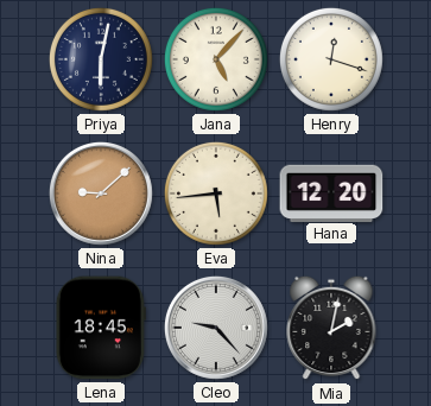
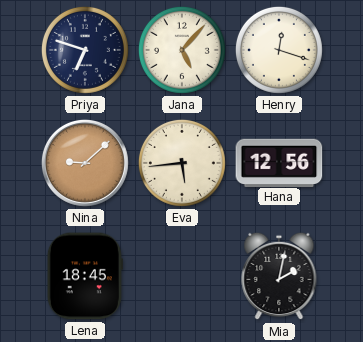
Priya: 6:02 -> 6:48 (85, 50)
Hana: 12:20 -> 12:56 (279, 162)
Cleo: 9:23 -> none (216, 328)
